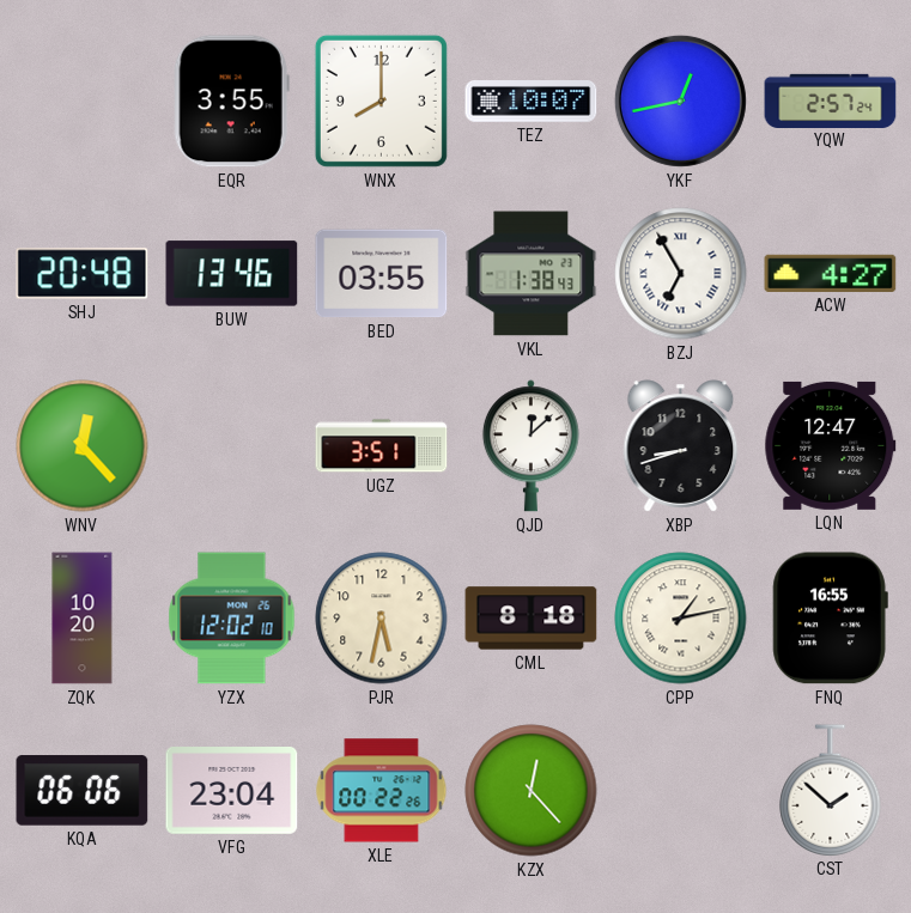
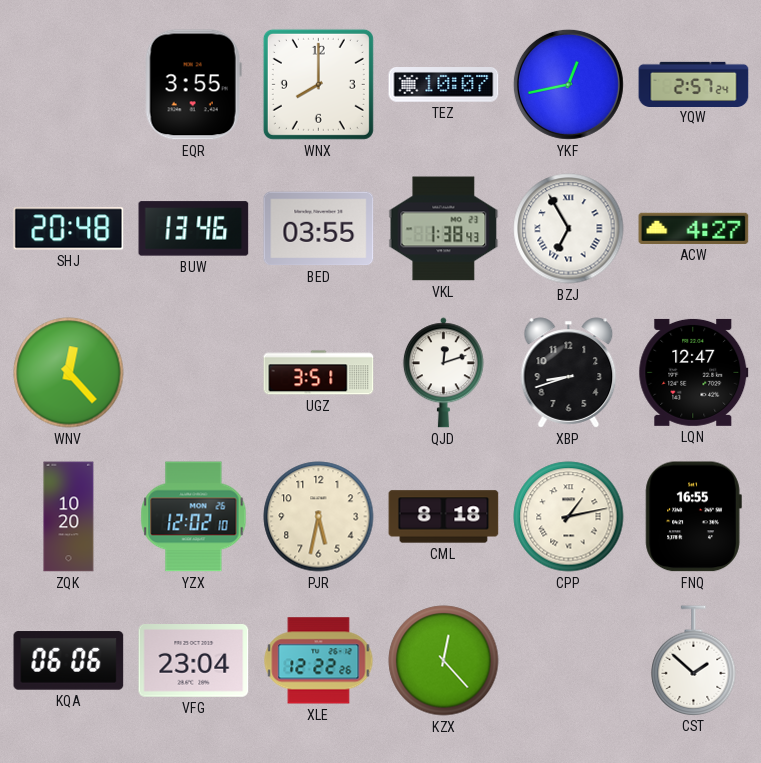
QJD: 12:08 -> 12:12 (443, 373)
XLE: 00:22 -> 12:22 (319, 661)
